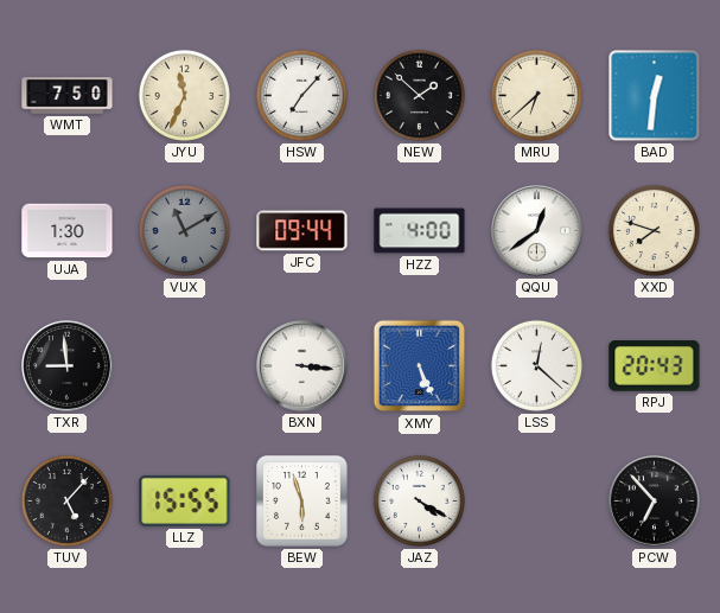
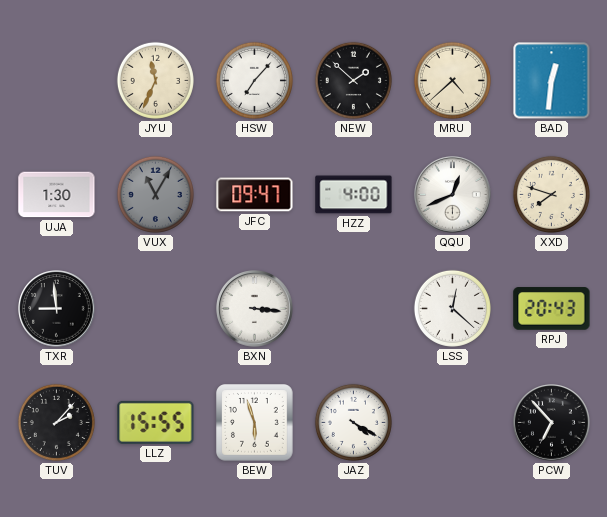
WMT: 7:50 -> none (68, 96)
MRU: 6:38 -> 4:38 (452, 80)
VUX: 11:10 -> 11:05 (155, 194)
JFC: 09:44 -> 09:47 (255, 195)
QQU: 12:39 -> 12:41 (453, 195)
XMY: 5:26 -> none (420, 366)
TUV: 5:07 -> 2:07 (56, 422)
